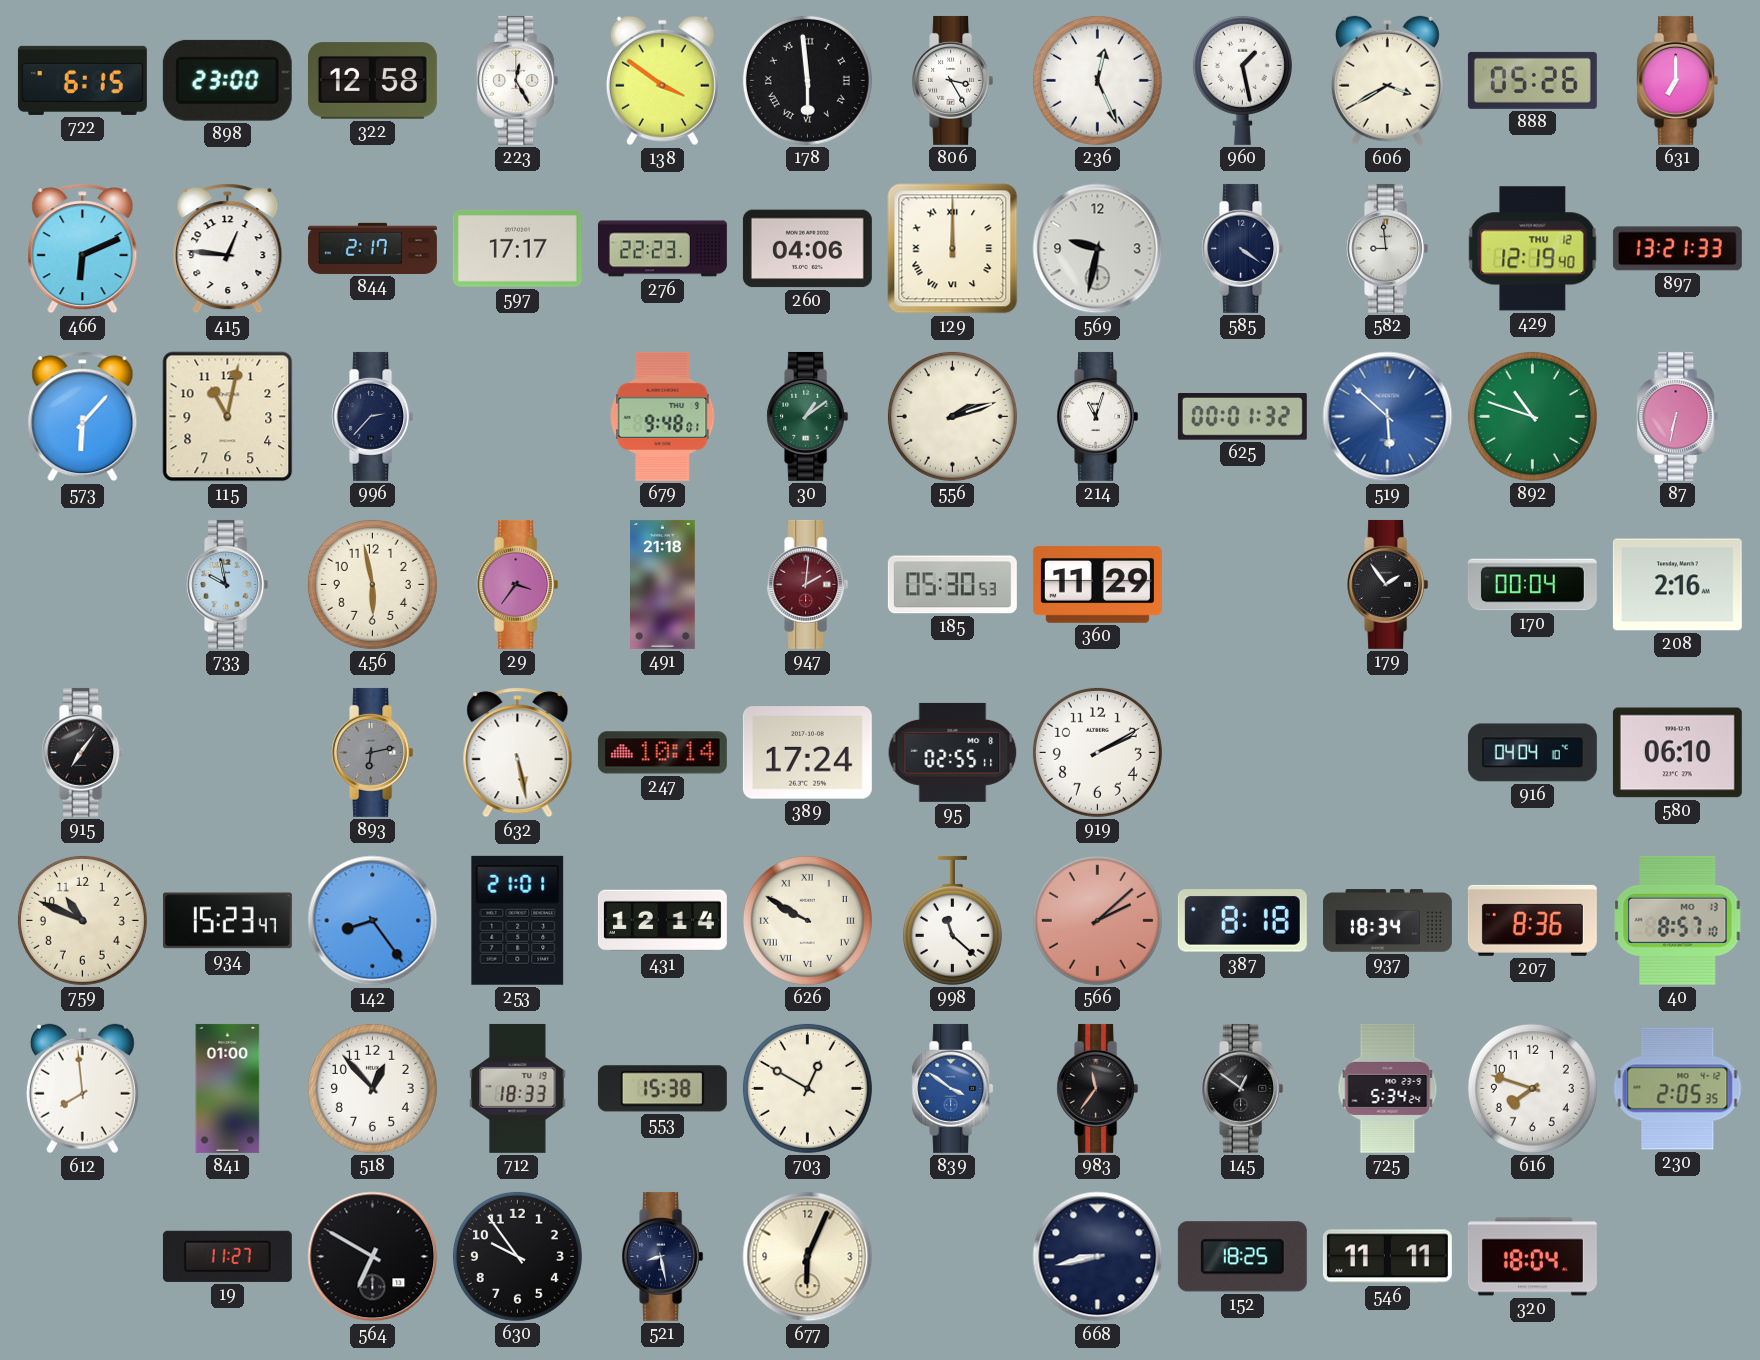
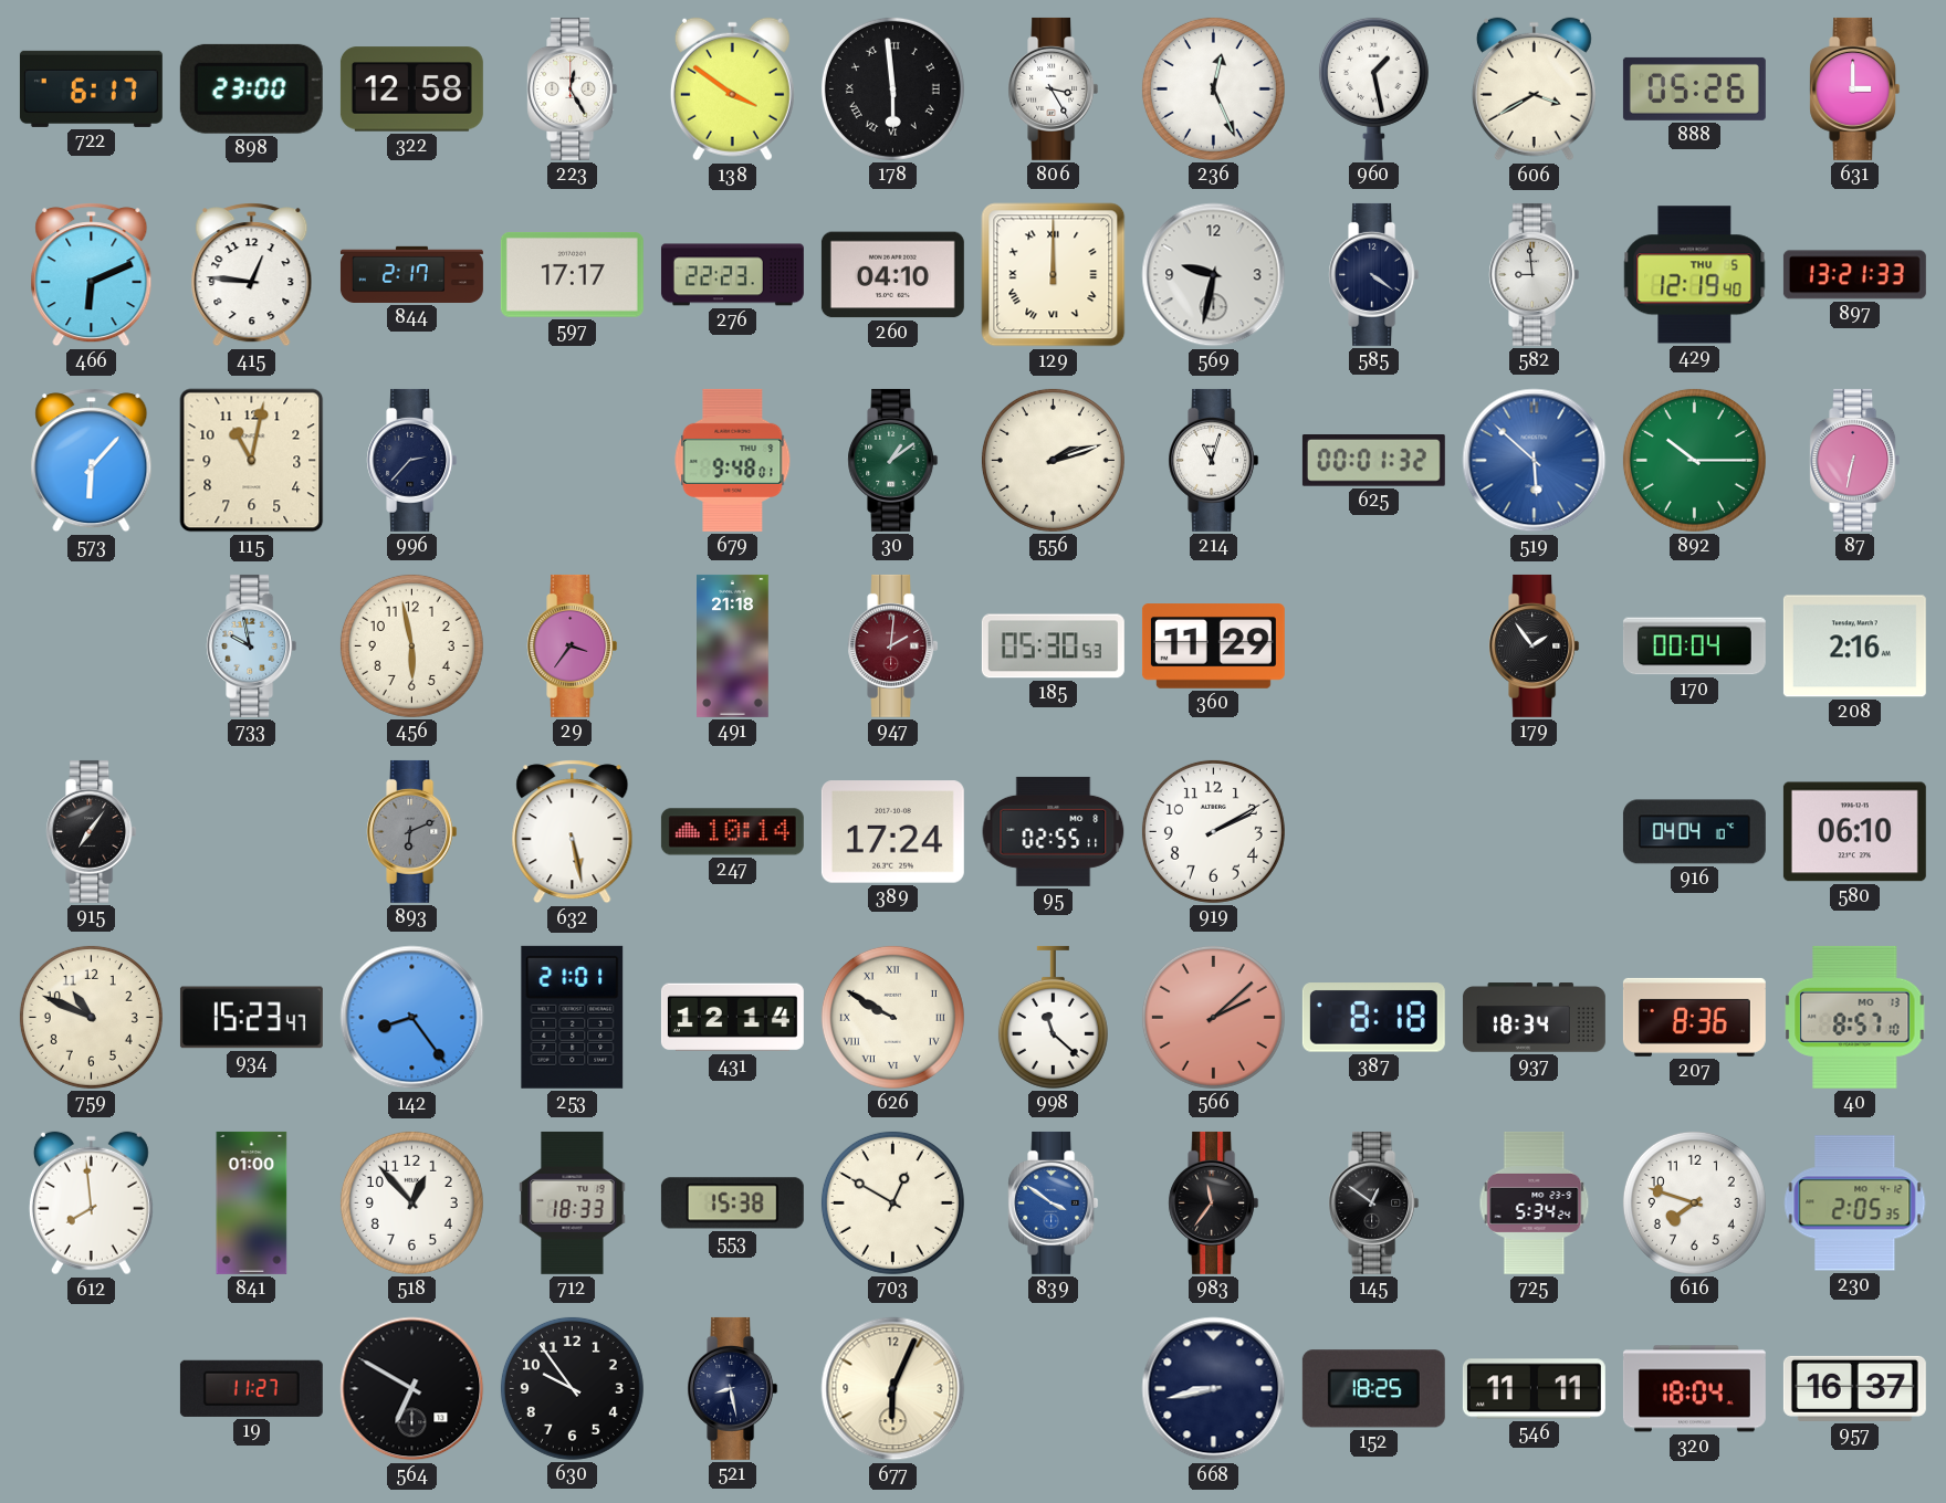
722: 6:15 -> 6:17 (91, 88)
631: 7:00 -> 3:00 (1855, 88)
260: 04:06 -> 04:10 (892, 275)
429 date: THU 12 -> THU 5 (1695, 275)
892: 10:48 -> 10:15 (1694, 460)
893: 6:13 -> 6:11 (412, 831)
957: none -> 16:37 (1854, 1388)
